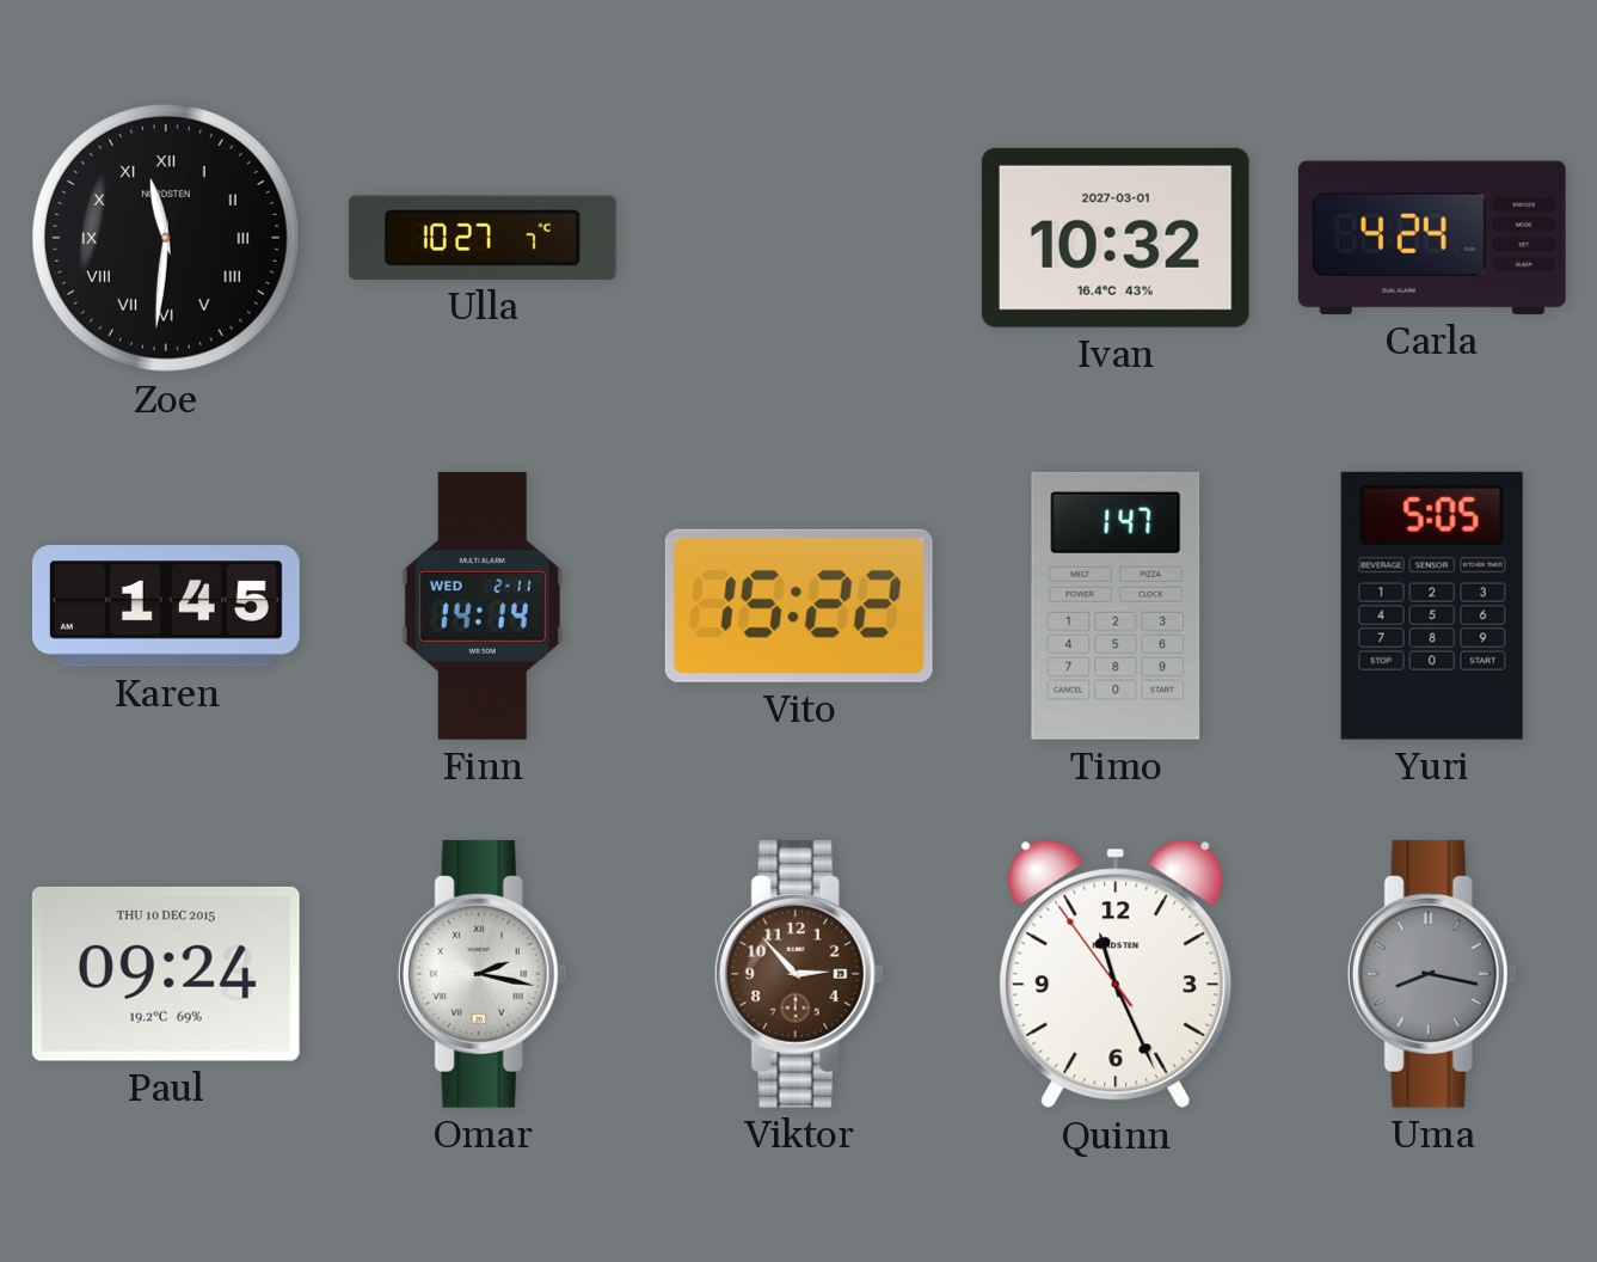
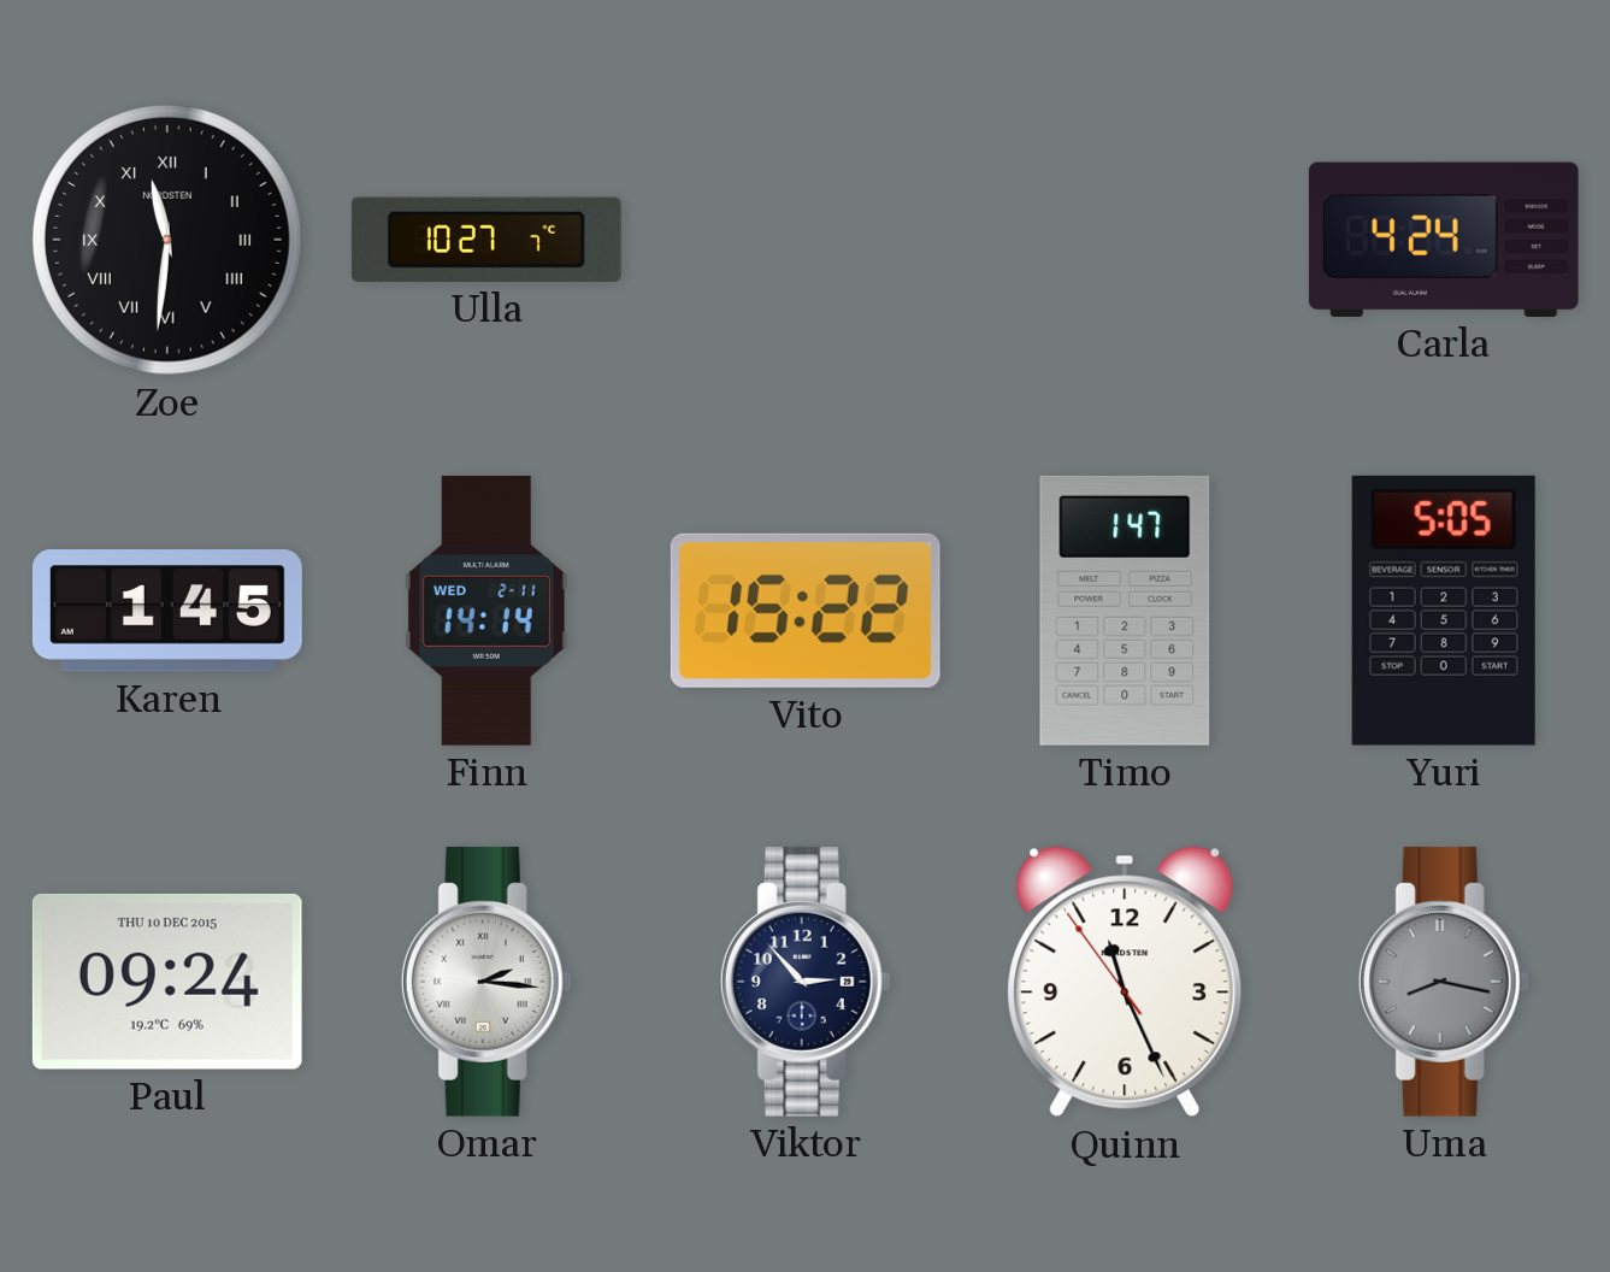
Ivan: 10:32 -> none (1116, 238)
Omar: 2:17 -> 2:16 (486, 982)
Viktor dial: brown -> navy (806, 982)
